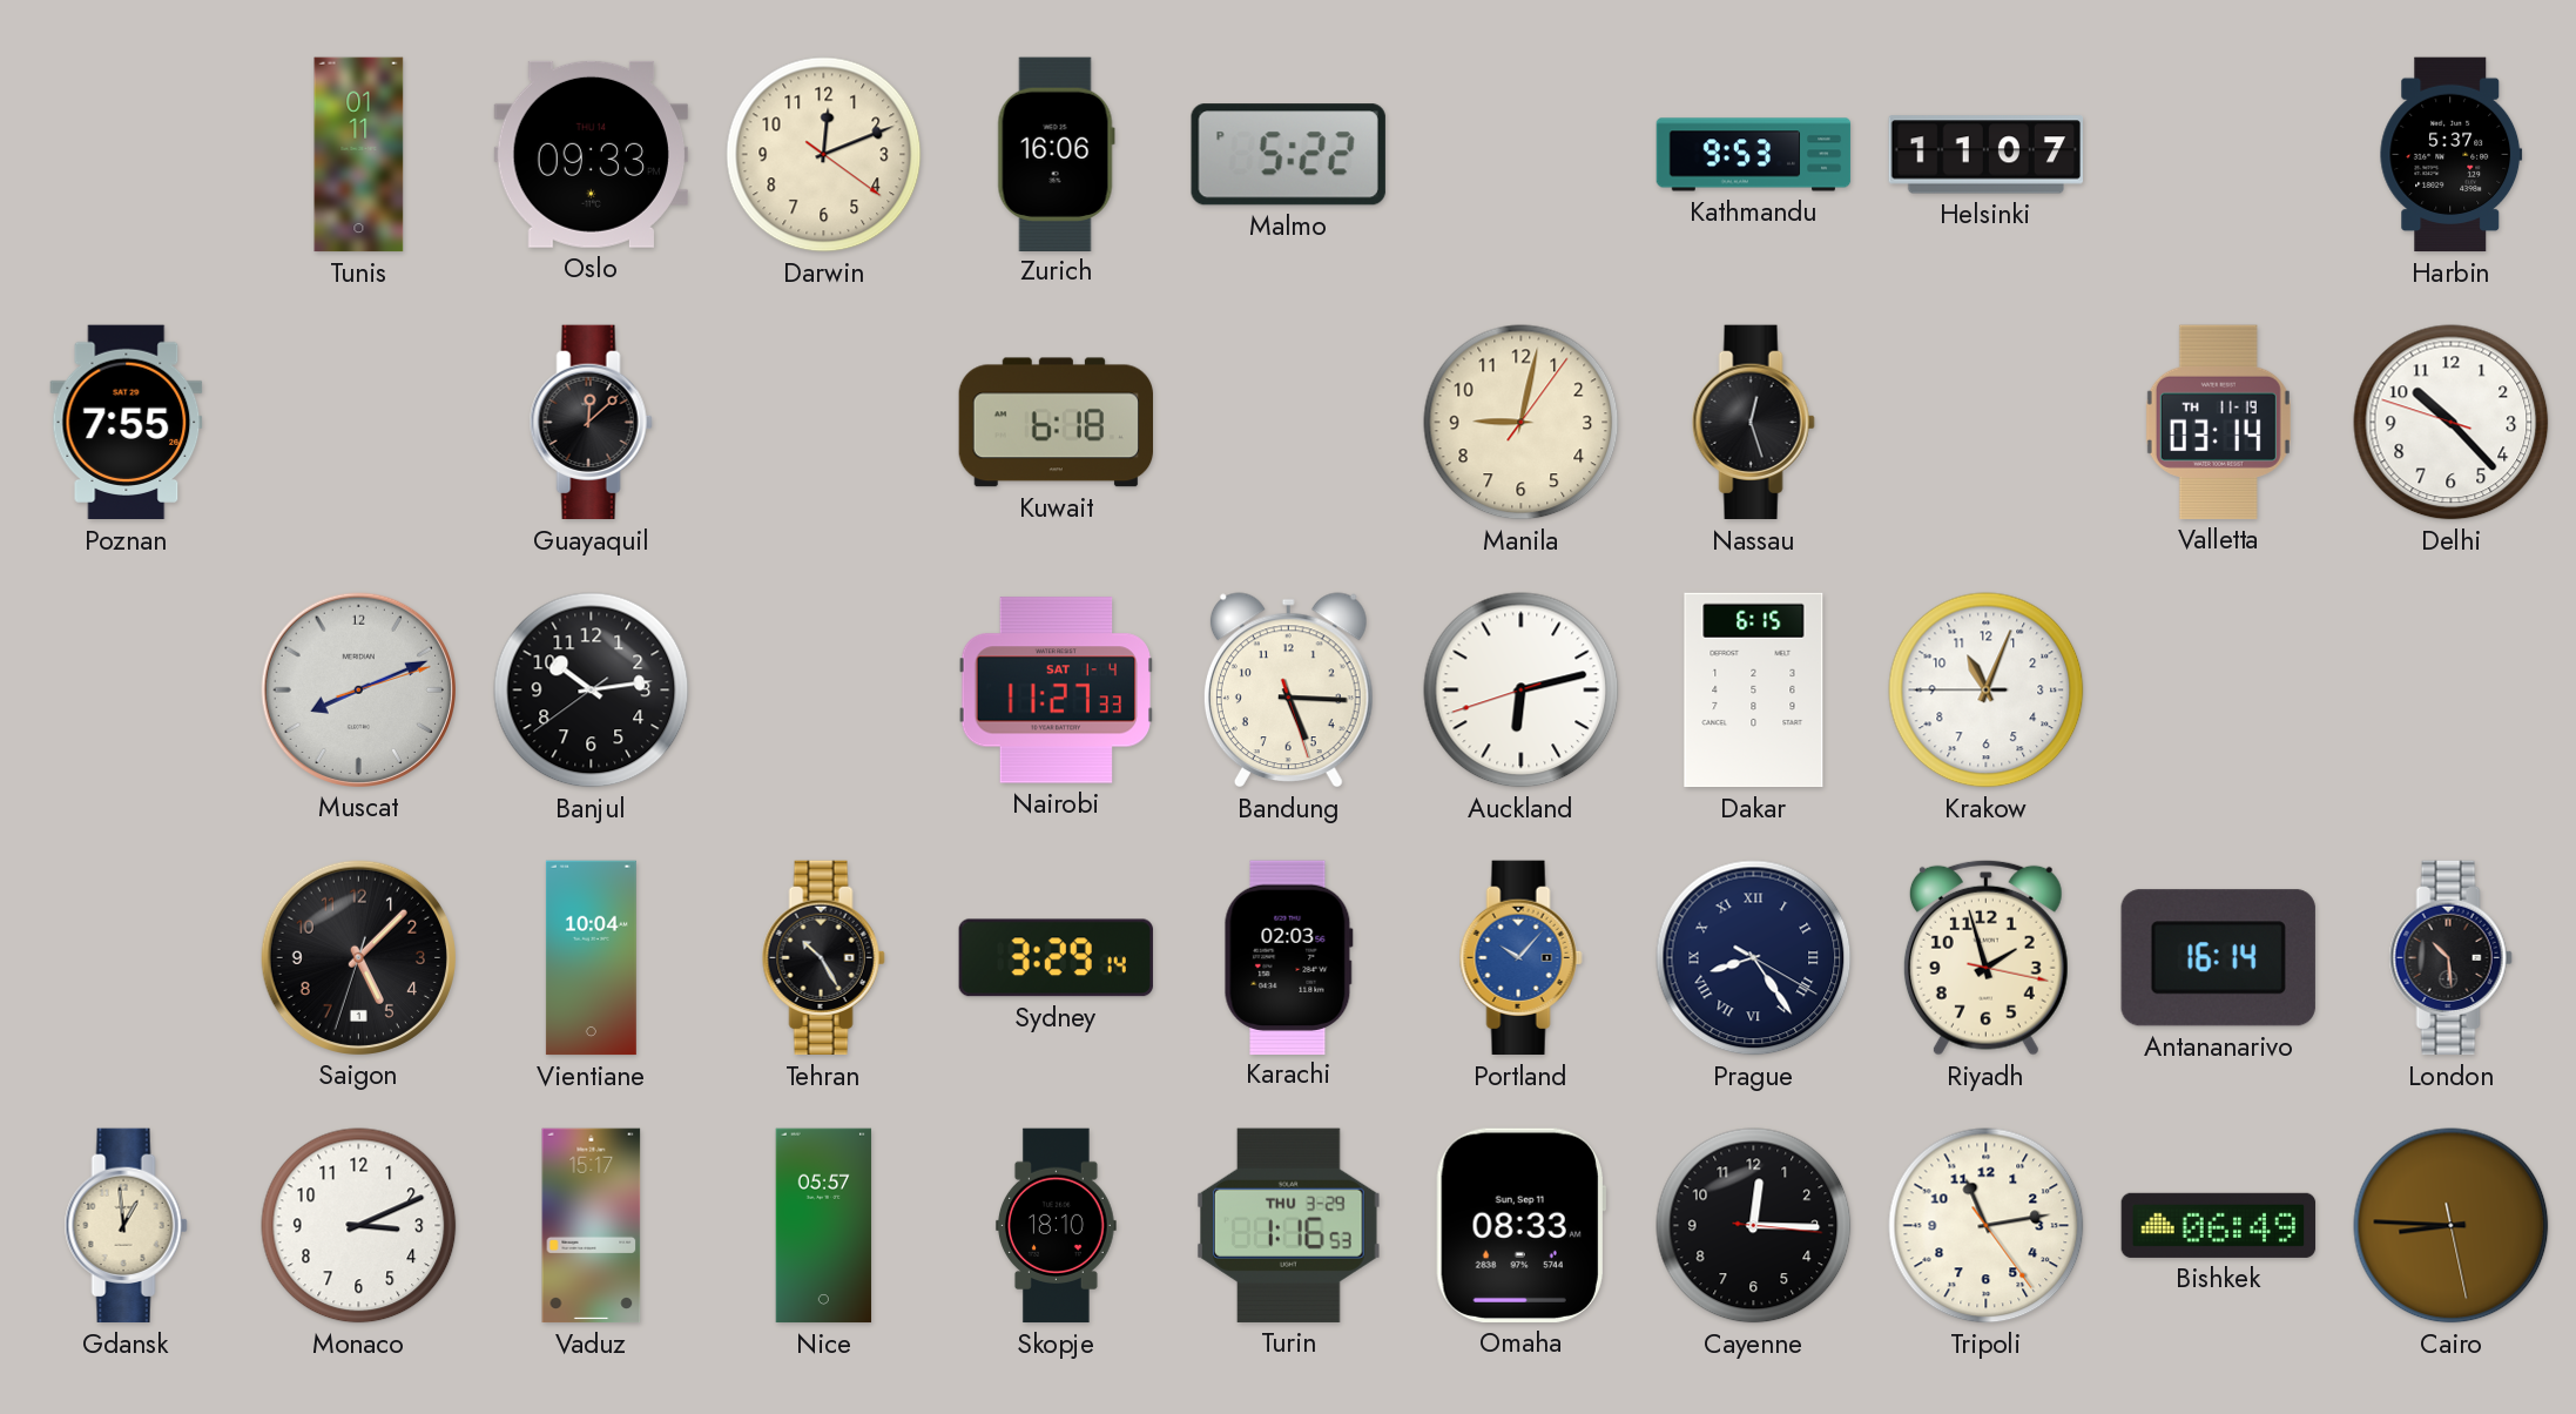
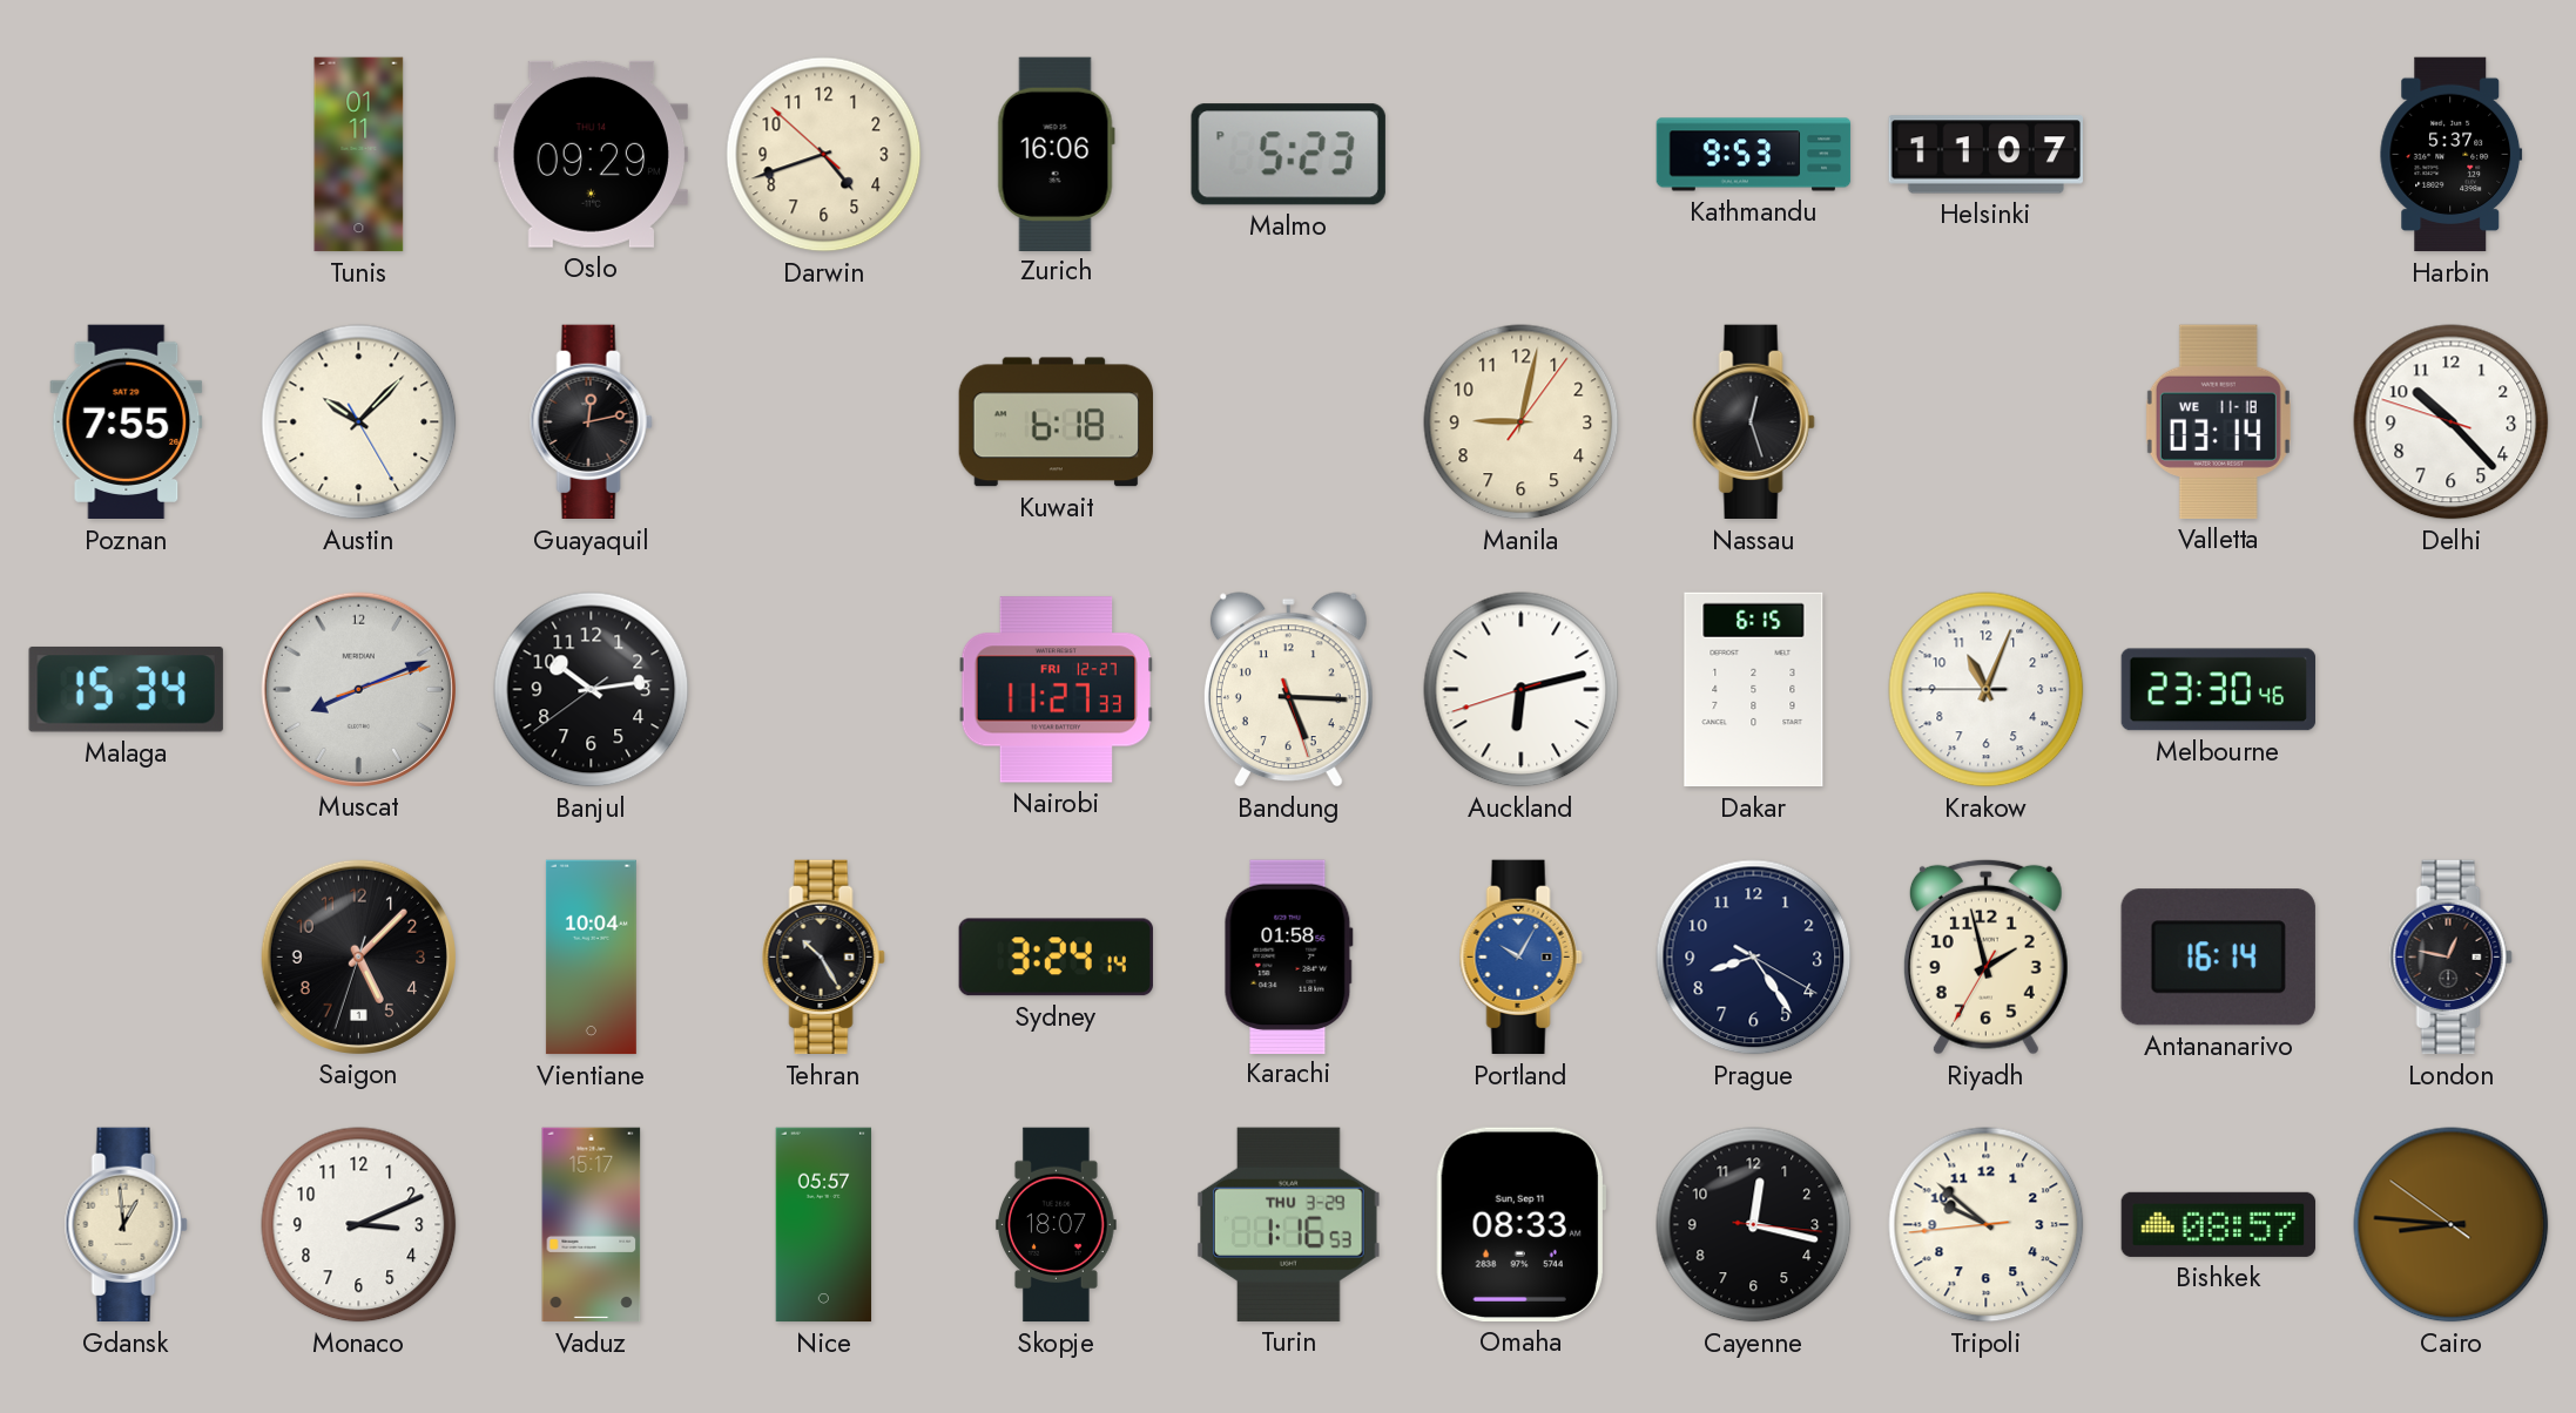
Oslo: 09:33 -> 09:29 (591, 154)
Darwin: 12:11 -> 4:41 (824, 155)
Malmo: 5:22 -> 5:23 (1288, 155)
Austin: none -> 10:07 (359, 422)
Guayaquil: 12:08 -> 12:13 (591, 422)
Valletta date: TH 11-19 -> WE 11-18 (2218, 421)
Malaga: none -> 15:34 (126, 689)
Nairobi date: SAT 1-4 -> FRI 12-27 (1056, 690)
Melbourne: none -> 23:30 (2218, 690)
Sydney: 3:29 -> 3:24 (1056, 958)
Karachi: 02:03 -> 01:58 (1288, 956)
Portland: 10:07 -> 10:05 (1520, 958)
Prague numerals: Roman -> Arabic (1754, 958)
Riyadh: 1:57:17 -> 1:57:35 (1985, 956)
London: 10:29 -> 12:47 (2450, 958)
Skopje: 18:10 -> 18:07 (1056, 1225)
Cayenne: 12:15 -> 12:17 (1754, 1225)
Tripoli: 11:13 -> 9:51 (1987, 1225)
Bishkek: 06:49 -> 08:57 (2219, 1224)
Cairo: 8:45:28 -> 8:45:51 (2452, 1225)
